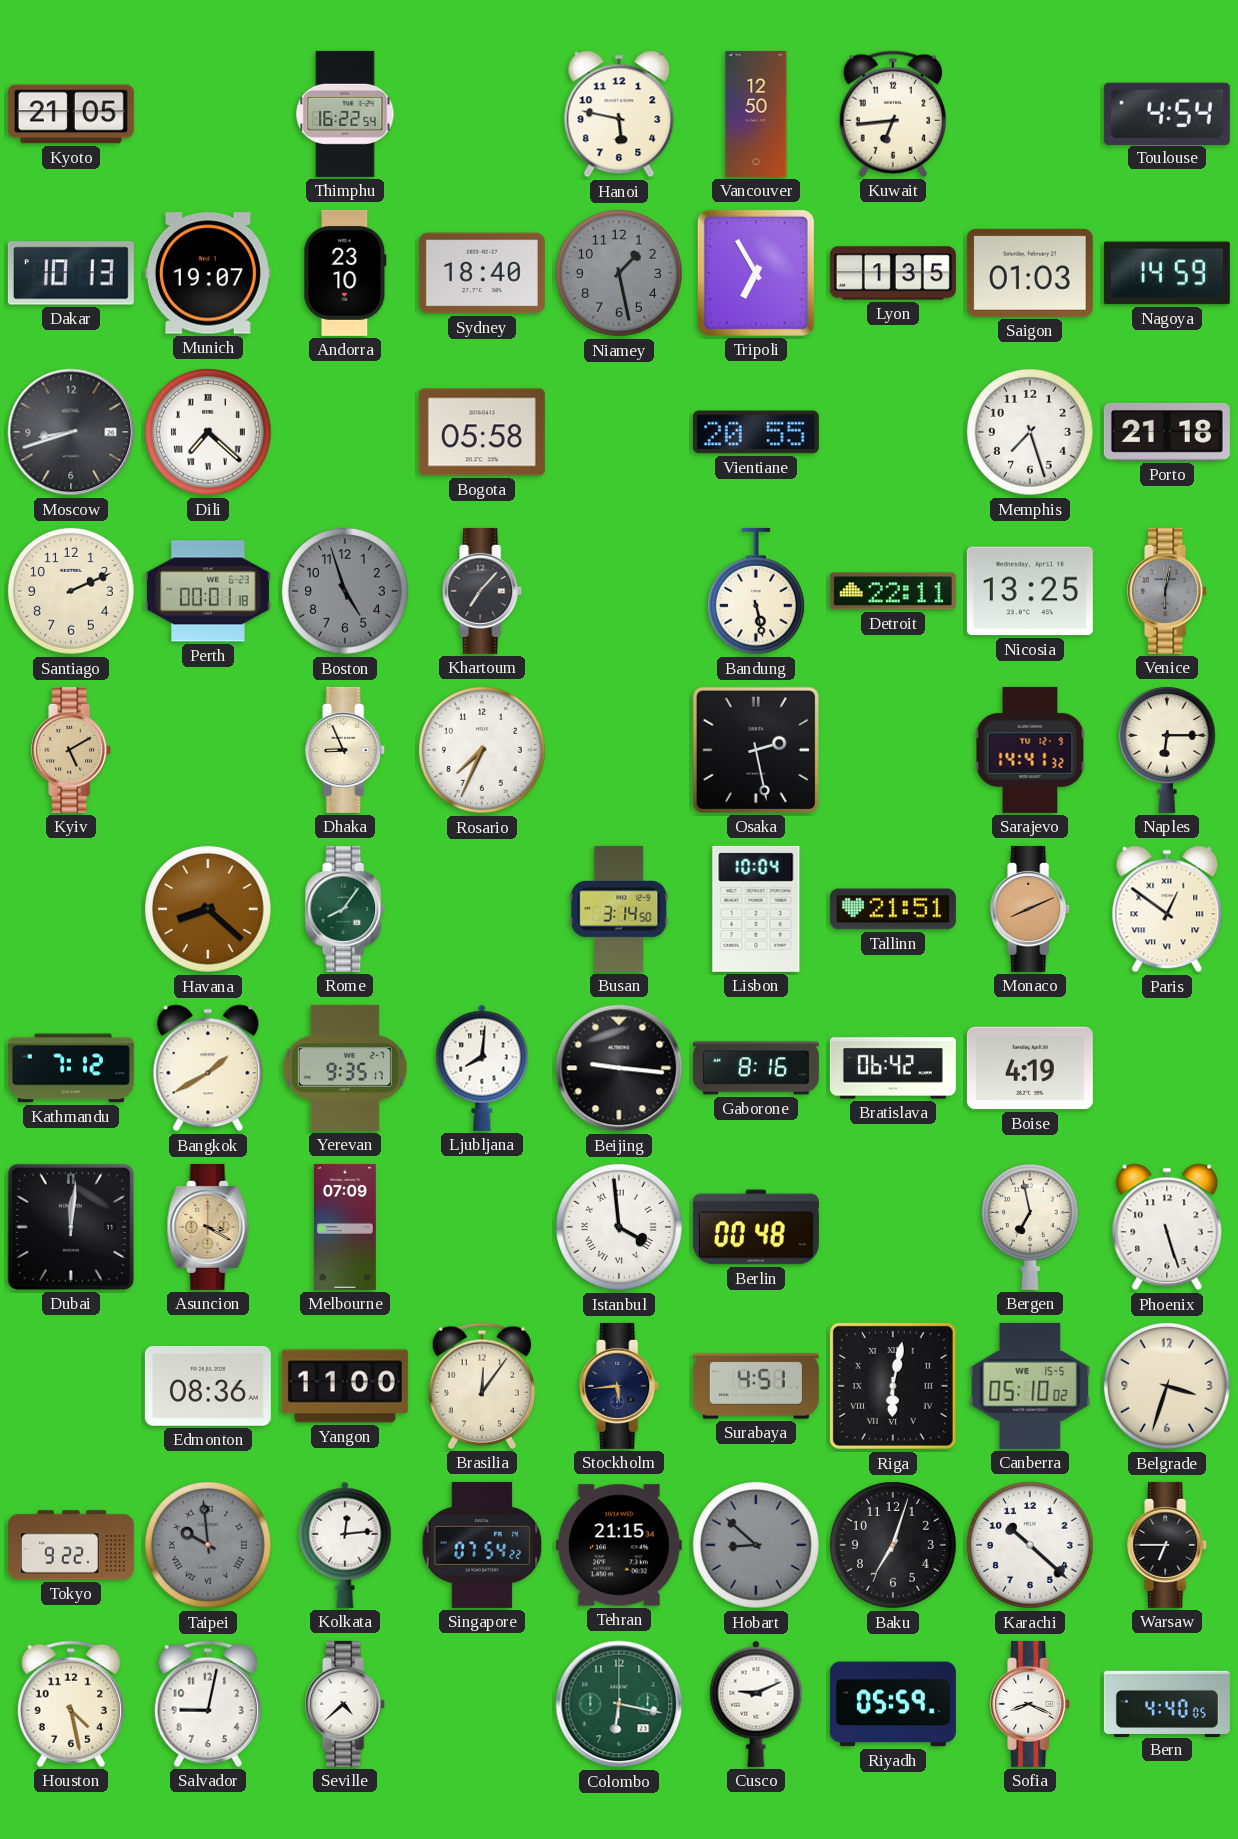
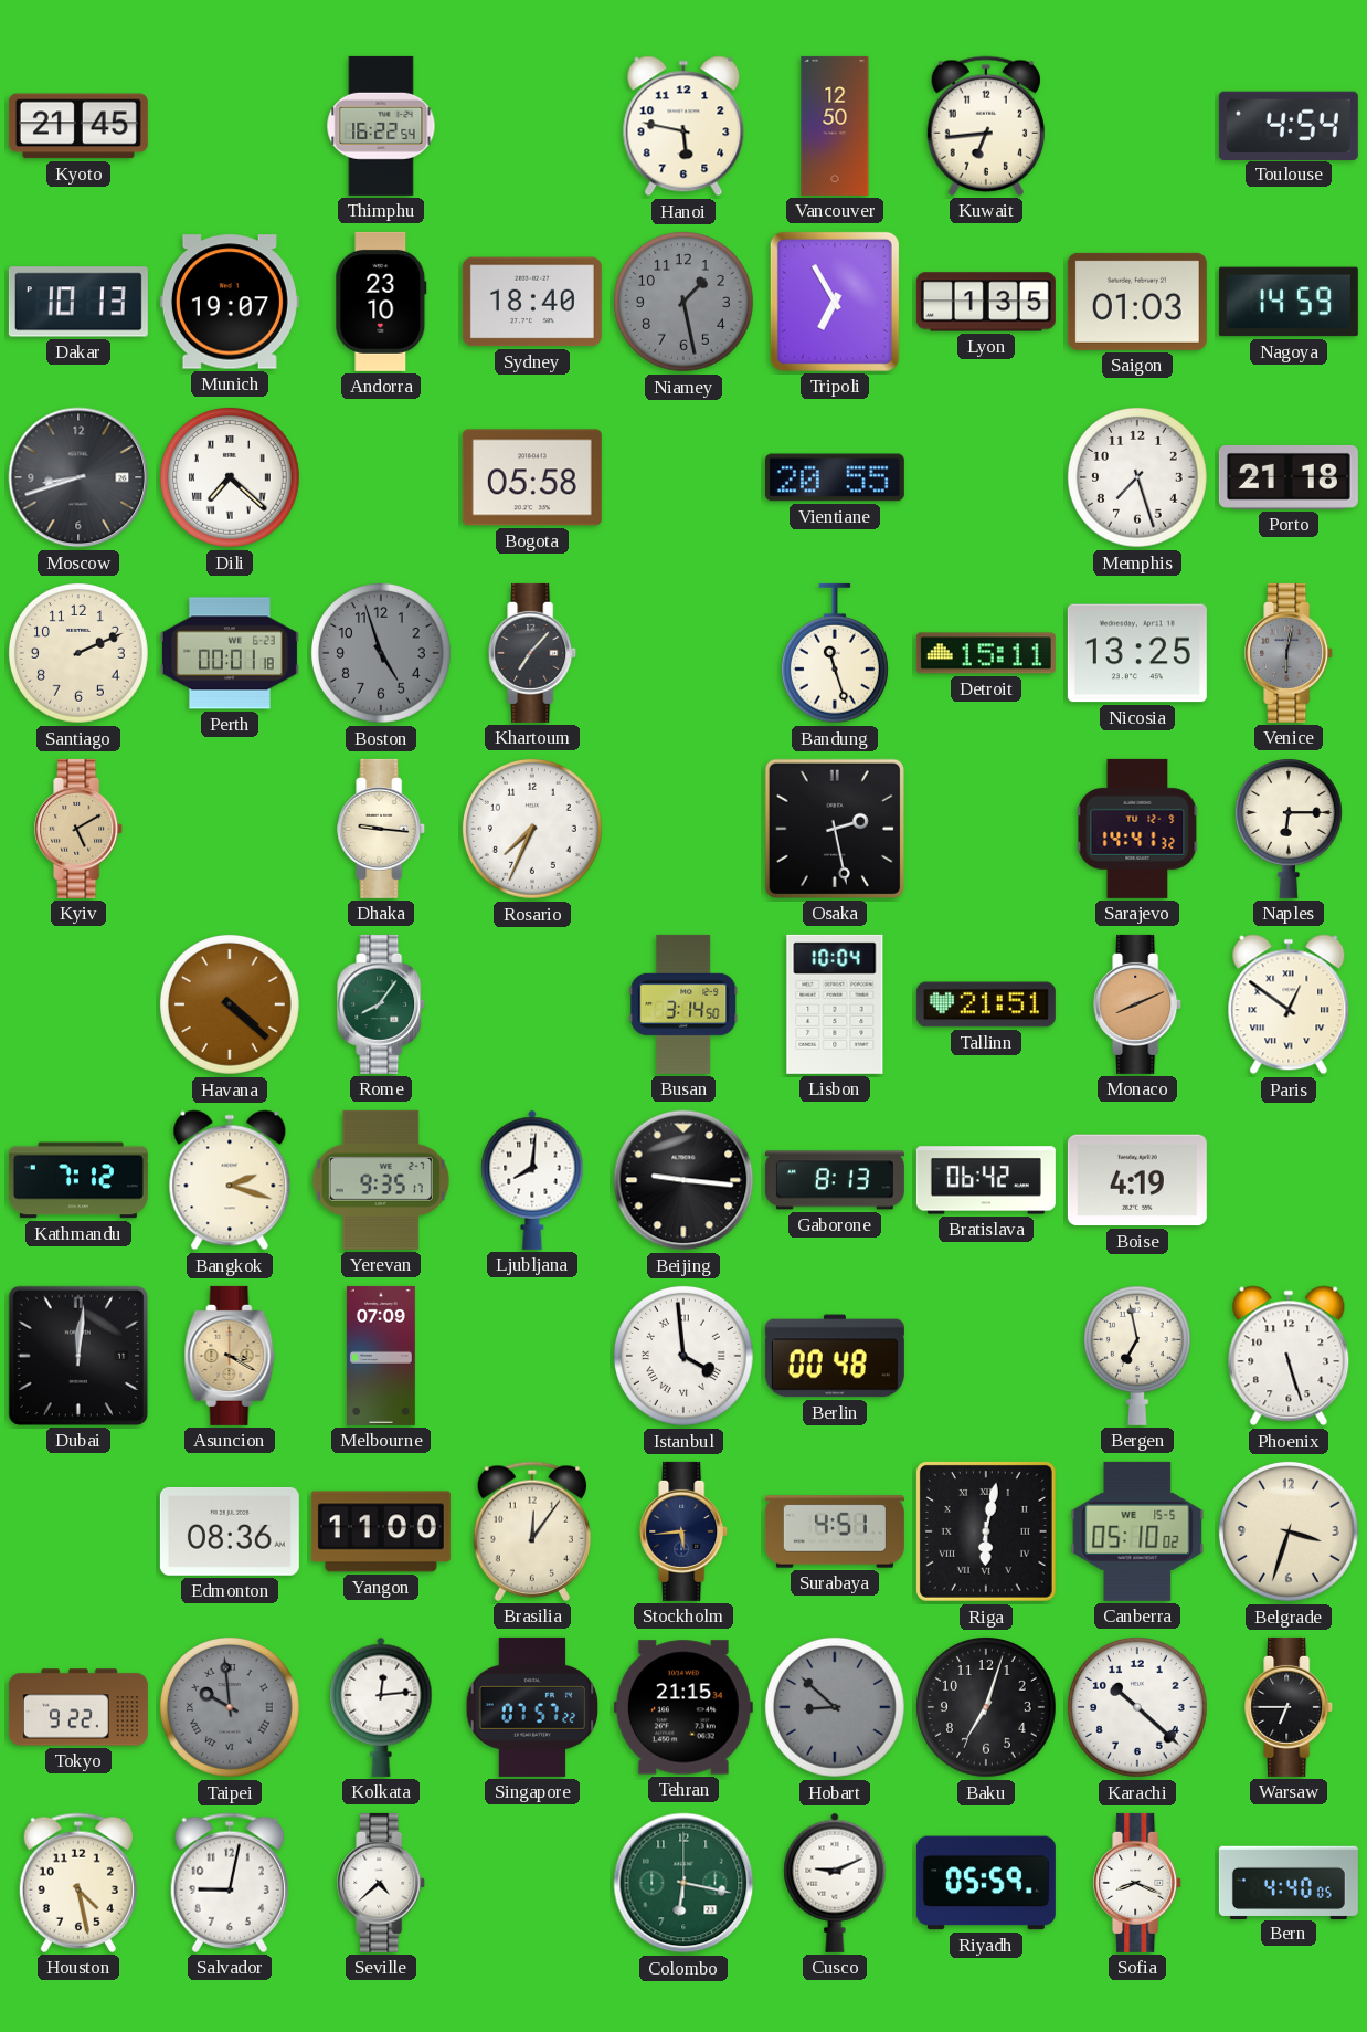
Kyoto: 21:05 -> 21:45 (78, 126)
Bandung: 5:28 -> 11:27 (835, 653)
Detroit: 22:11 -> 15:11 (986, 653)
Dhaka: 8:56 -> 9:16 (382, 829)
Havana: 8:22 -> 4:22 (230, 1004)
Bangkok: 1:40 -> 2:18 (230, 1180)
Gaborone: 8:16 -> 8:13 (835, 1180)
Singapore: 07:54 -> 07:57 (532, 1707)
